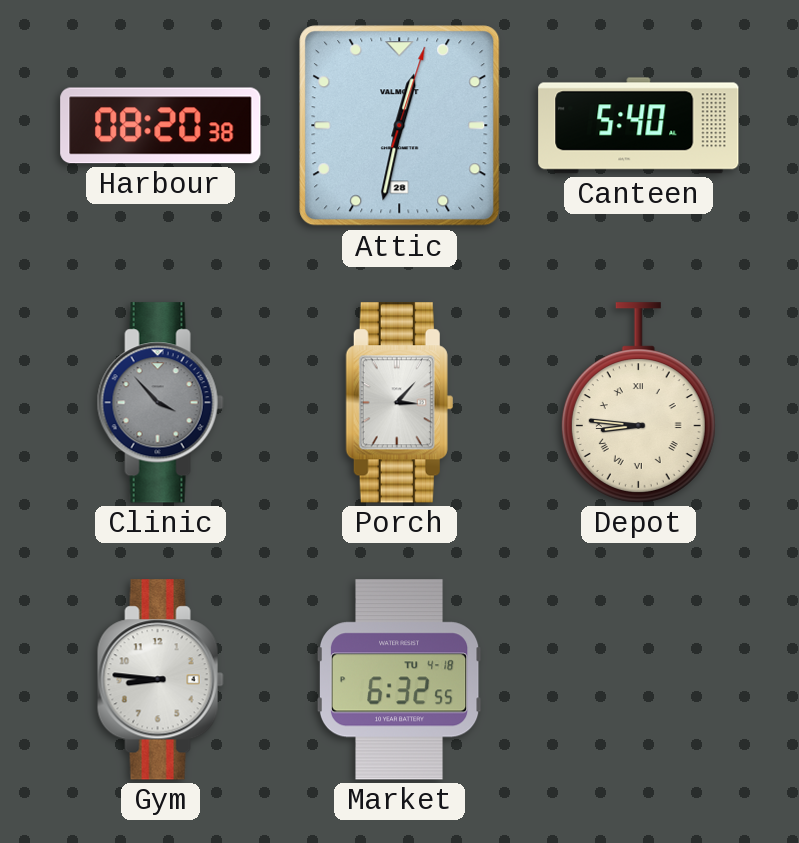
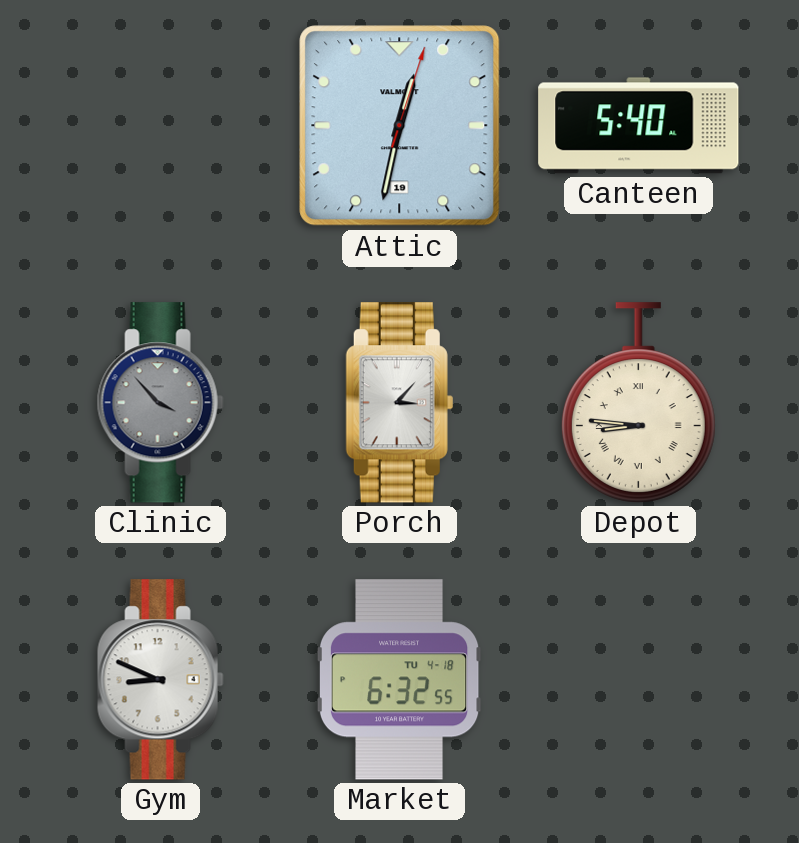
Harbour: 08:20 -> none (161, 126)
Attic date: 28 -> 19 (400, 126)
Gym: 8:46 -> 8:49 (160, 680)
